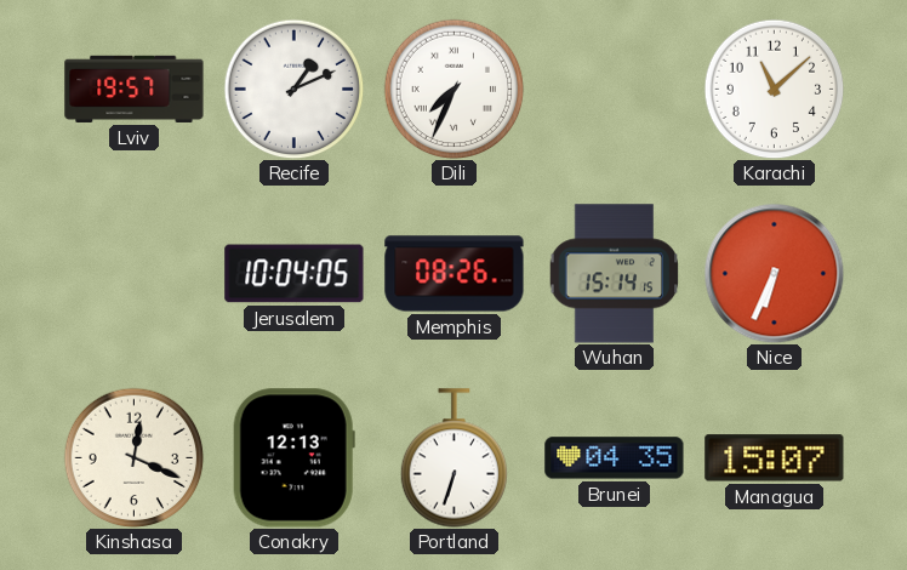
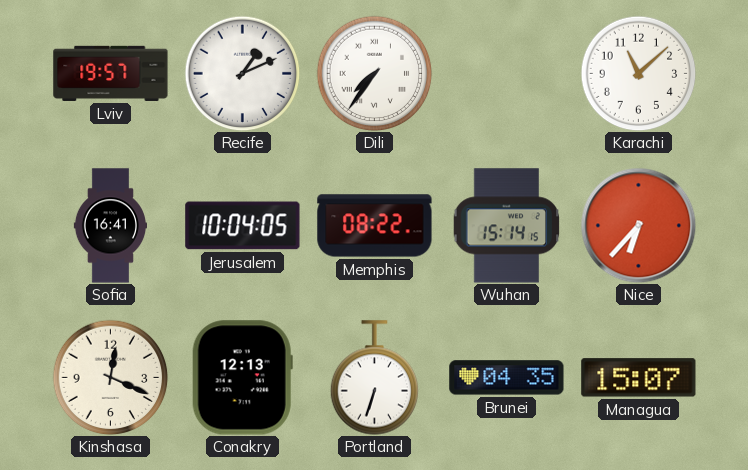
Dili: 7:34 -> 7:36 (374, 73)
Sofia: none -> 16:41 (110, 226)
Memphis: 08:26 -> 08:22 (375, 226)
Nice: 6:34 -> 6:37 (638, 225)
